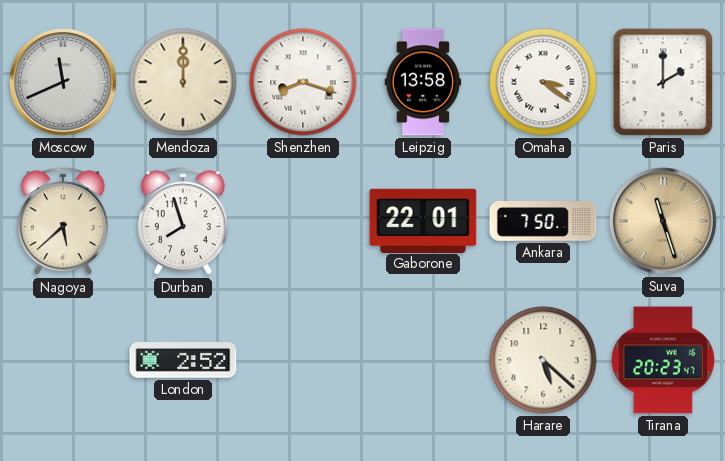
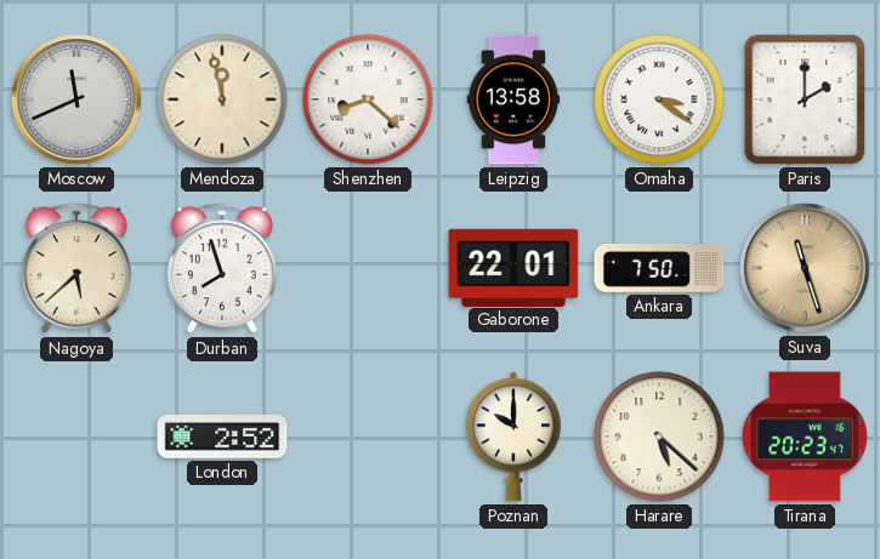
Mendoza: 12:00 -> 11:58 (222, 99)
Shenzhen: 8:18 -> 8:22 (368, 99)
Poznan: none -> 10:00 (513, 437)
